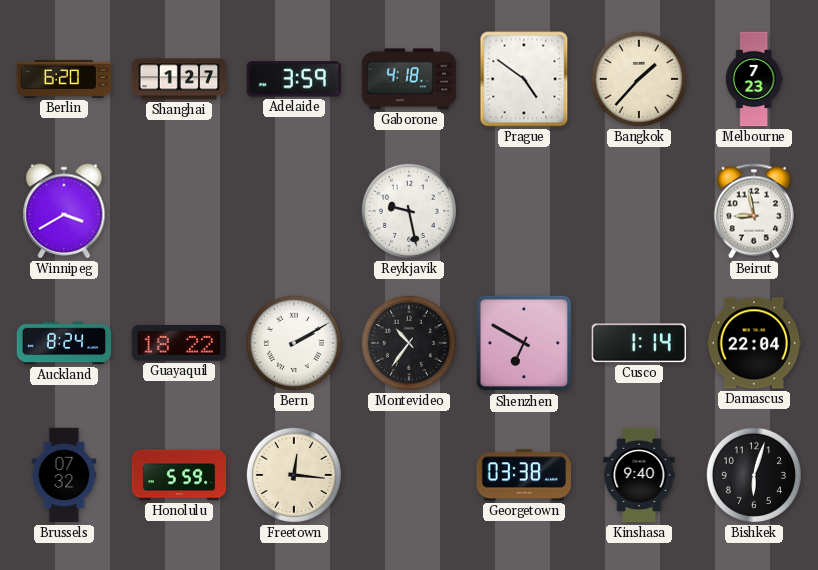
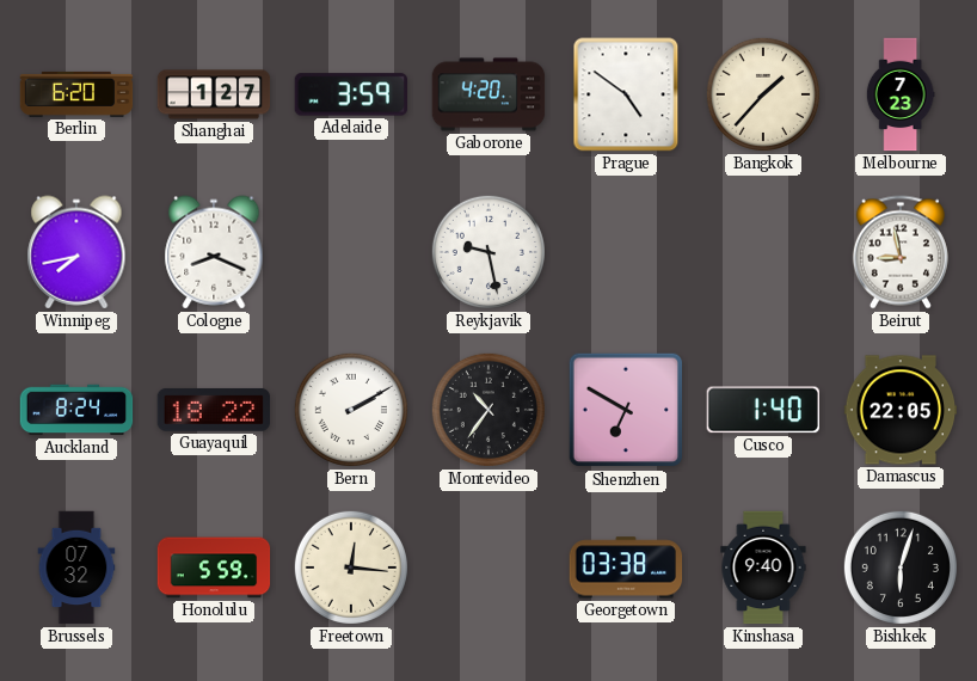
Gaborone: 4:18 -> 4:20 (489, 94)
Winnipeg: 3:40 -> 7:43 (76, 252)
Cologne: none -> 8:19 (214, 252)
Cusco: 1:14 -> 1:40 (763, 410)
Damascus: 22:04 -> 22:05 (901, 410)
